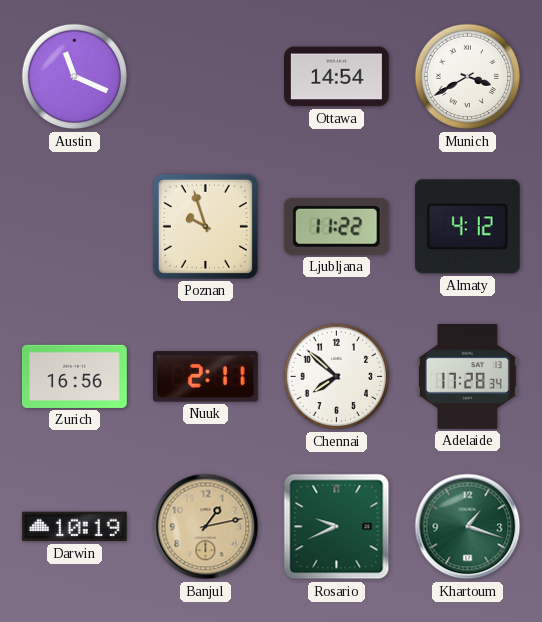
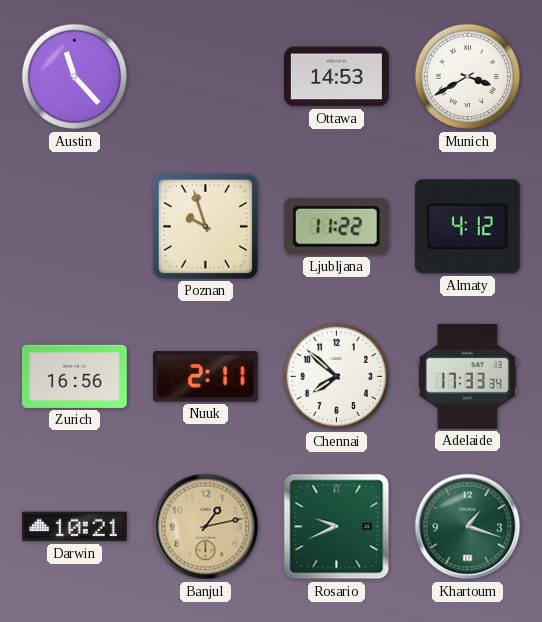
Austin: 11:19 -> 11:23 (75, 77)
Ottawa: 14:54 -> 14:53 (337, 77)
Adelaide: 17:28 -> 17:33 (467, 376)
Darwin: 10:19 -> 10:21 (74, 527)
